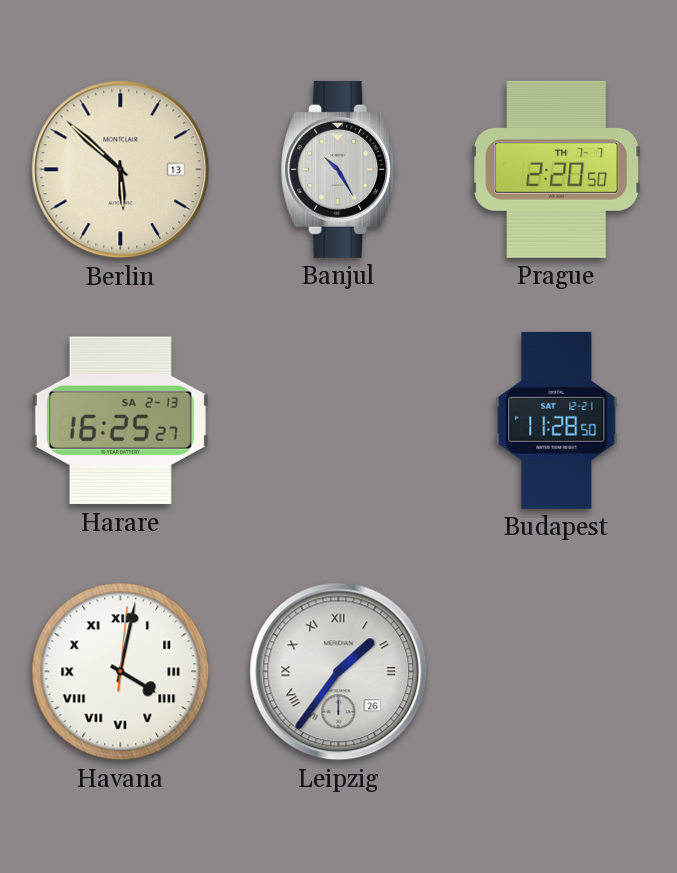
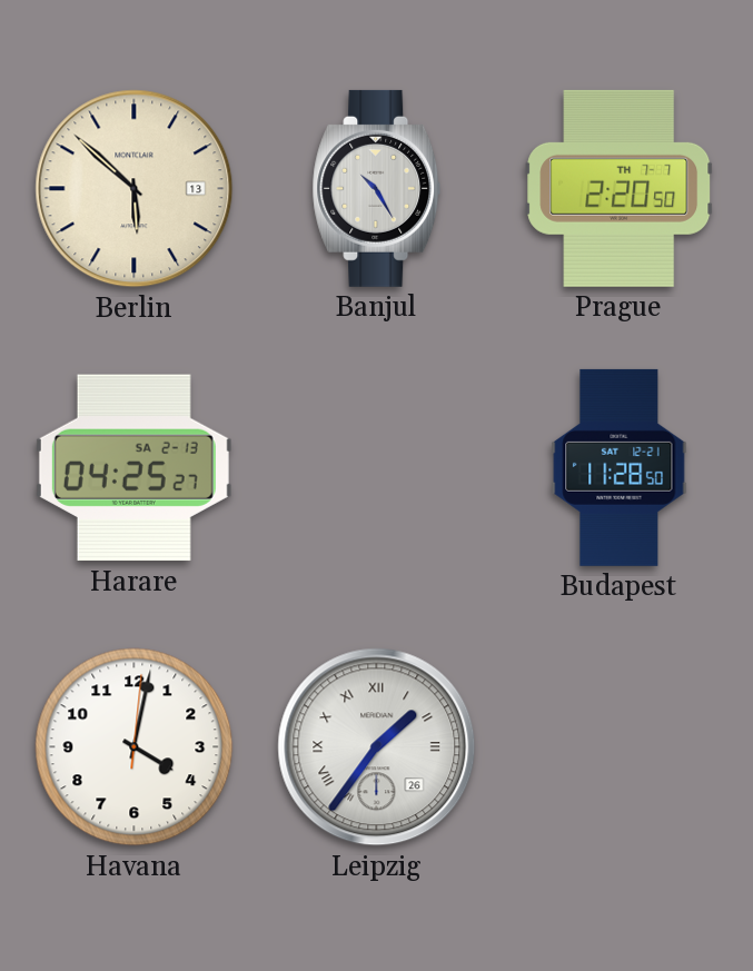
Harare: 16:25 -> 04:25 (133, 468)
Havana numerals: Roman -> Arabic (135, 747)
